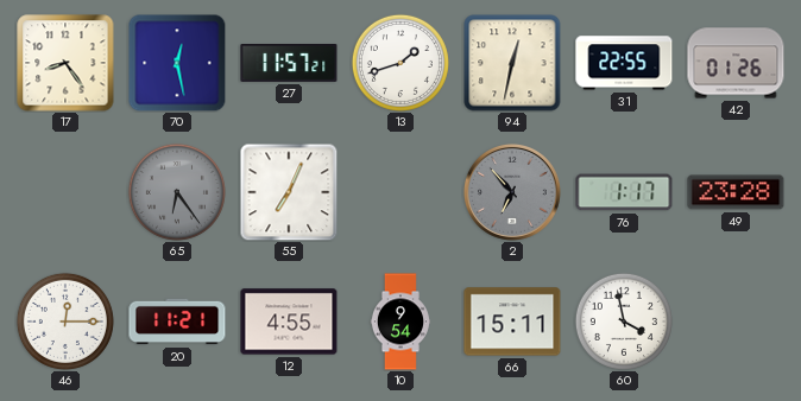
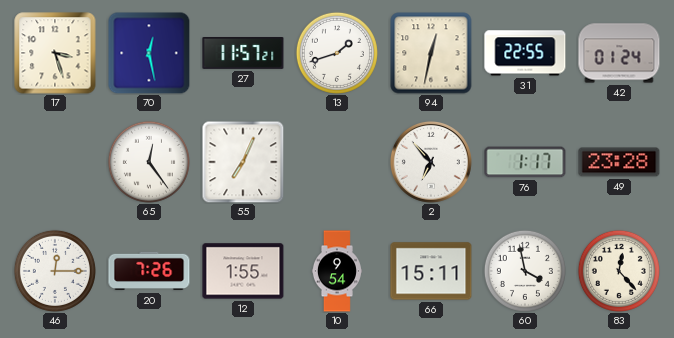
17: 8:24 -> 3:27 (55, 53)
42: 01:26 -> 01:24 (619, 53)
65: 6:24 -> 12:24 (149, 162)
65 dial: grey -> white (149, 162)
2 dial: grey -> white (431, 162)
20: 11:21 -> 7:26 (149, 271)
12: 4:55 -> 1:55 (243, 271)
83: none -> 12:23 (619, 271)
